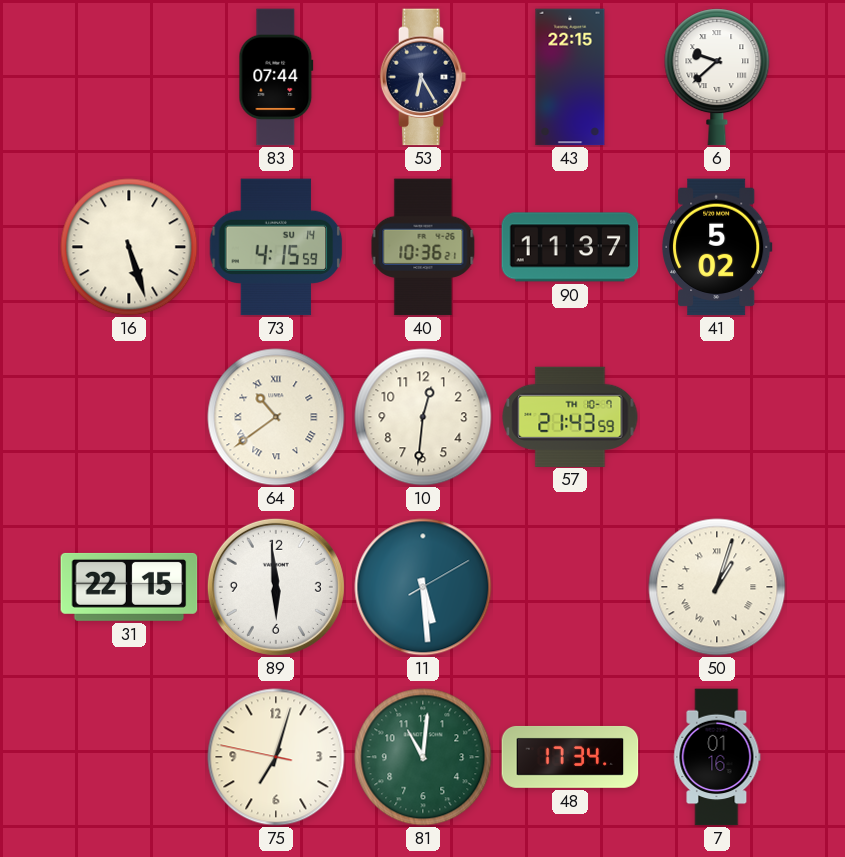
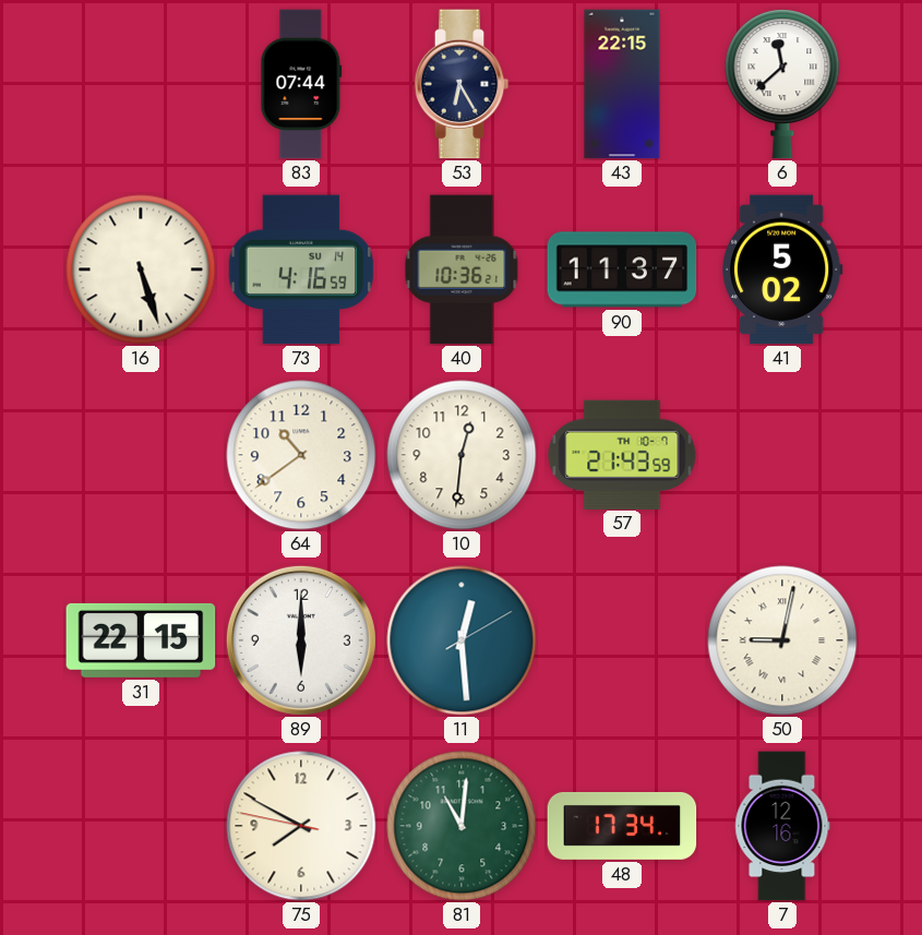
6: 9:38 -> 11:38 (782, 84)
73: 4:15 -> 4:16 (301, 269)
64 numerals: Roman -> Arabic (301, 455)
89: 5:59 -> 6:00 (301, 640)
11: 5:29 -> 12:29 (462, 640)
50: 1:03 -> 9:02 (782, 640)
75: 7:02 -> 7:49 (301, 826)
7: 01:16 -> 12:16 (782, 826)
